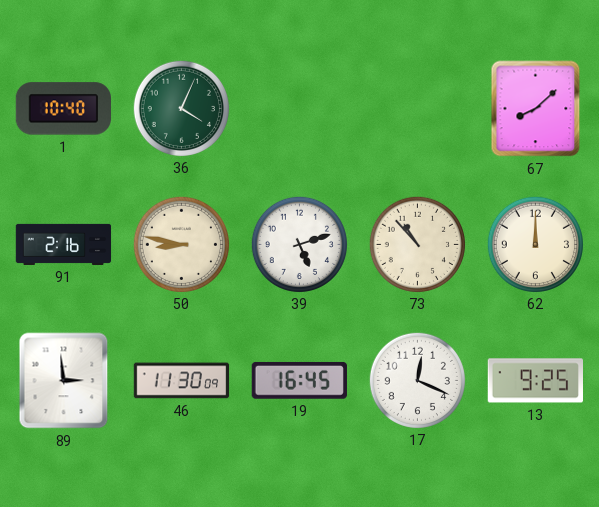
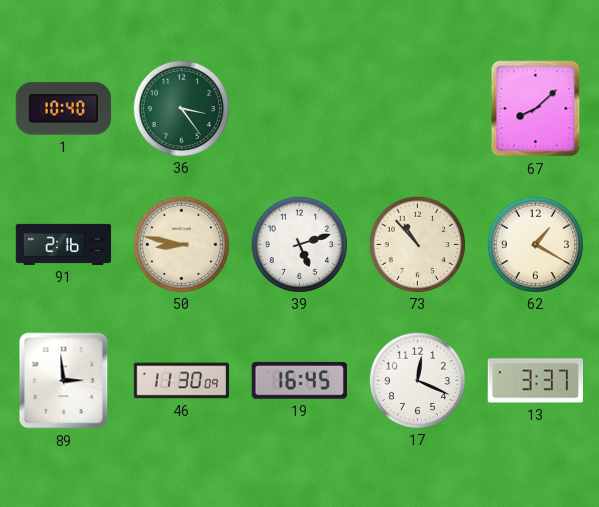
36: 4:04 -> 3:24 (181, 108)
62: 12:00 -> 1:20 (535, 244)
13: 9:25 -> 3:37 (535, 381)
